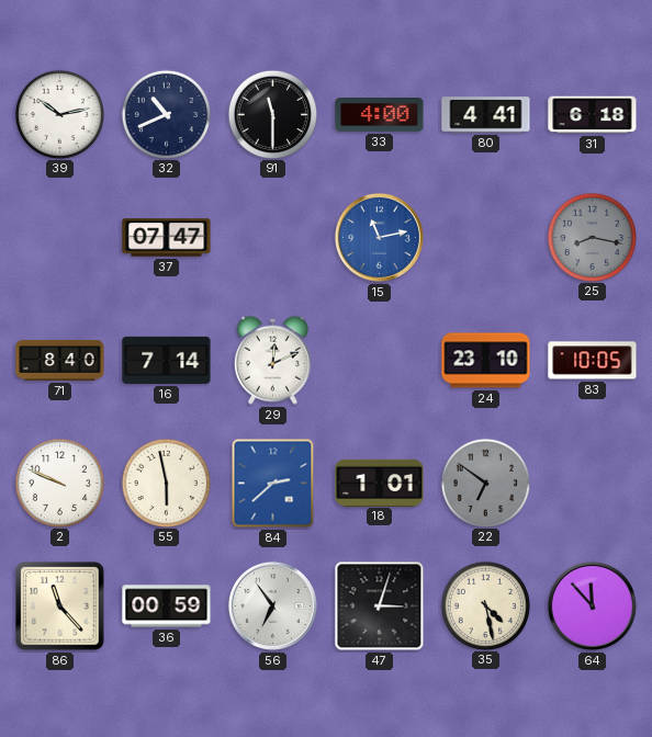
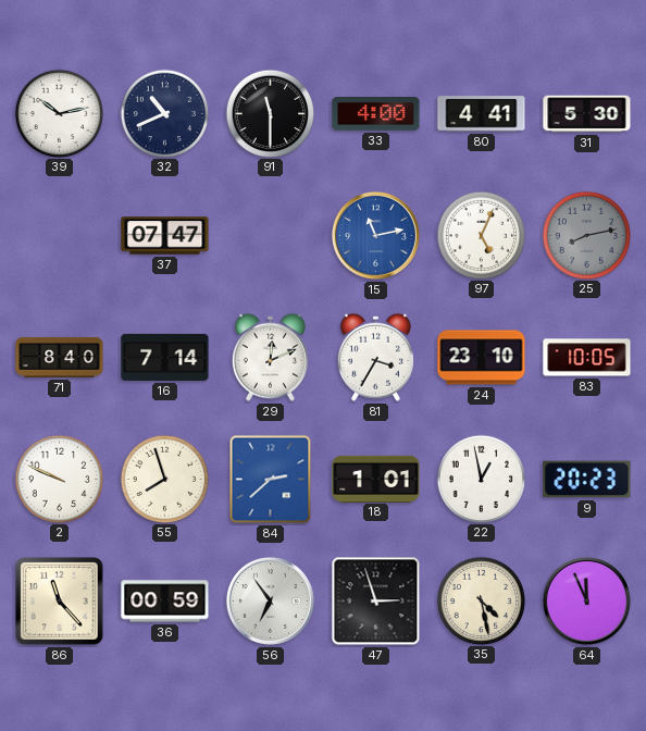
31: 6:18 -> 5:30 (587, 114)
97: none -> 5:04 (481, 235)
25: 8:17 -> 8:13 (586, 235)
81: none -> 3:35 (375, 357)
55: 5:58 -> 7:57 (164, 479)
22: 6:51 -> 12:58 (481, 479)
22 dial: grey -> white (481, 479)
9: none -> 20:23 (587, 480)
47: 3:03 -> 2:57 (376, 602)
64: 11:53 -> 11:56 (586, 600)
